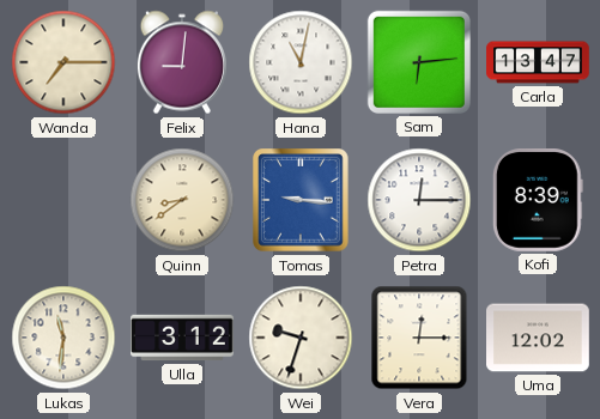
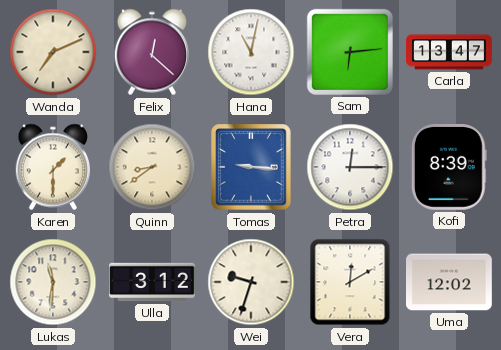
Wanda: 7:15 -> 7:11 (53, 52)
Felix: 9:01 -> 12:22 (151, 52)
Karen: none -> 1:30 (52, 167)
Vera: 12:15 -> 12:10 (350, 282)
